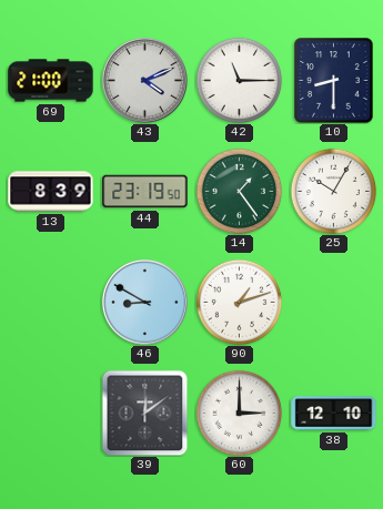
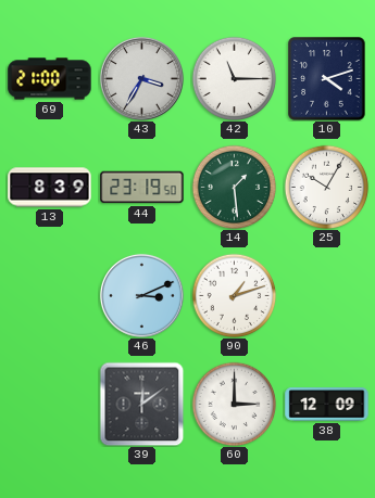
43: 4:11 -> 3:35 (141, 78)
10: 8:30 -> 4:12 (327, 79)
14: 1:24 -> 1:29 (234, 187)
46: 8:50 -> 3:11 (141, 295)
38: 12:10 -> 12:09 (327, 405)
